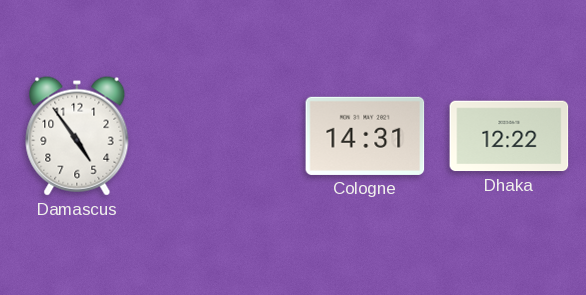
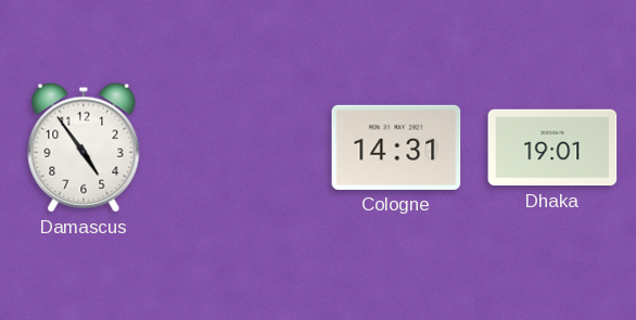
Dhaka: 12:22 -> 19:01 (552, 148)
